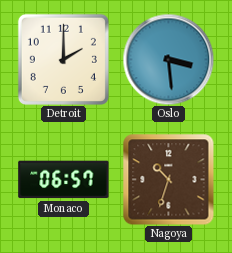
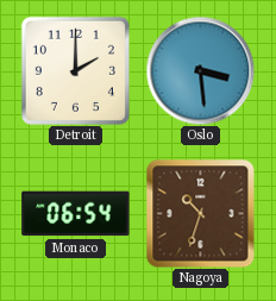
Monaco: 06:57 -> 06:54 (76, 214)
